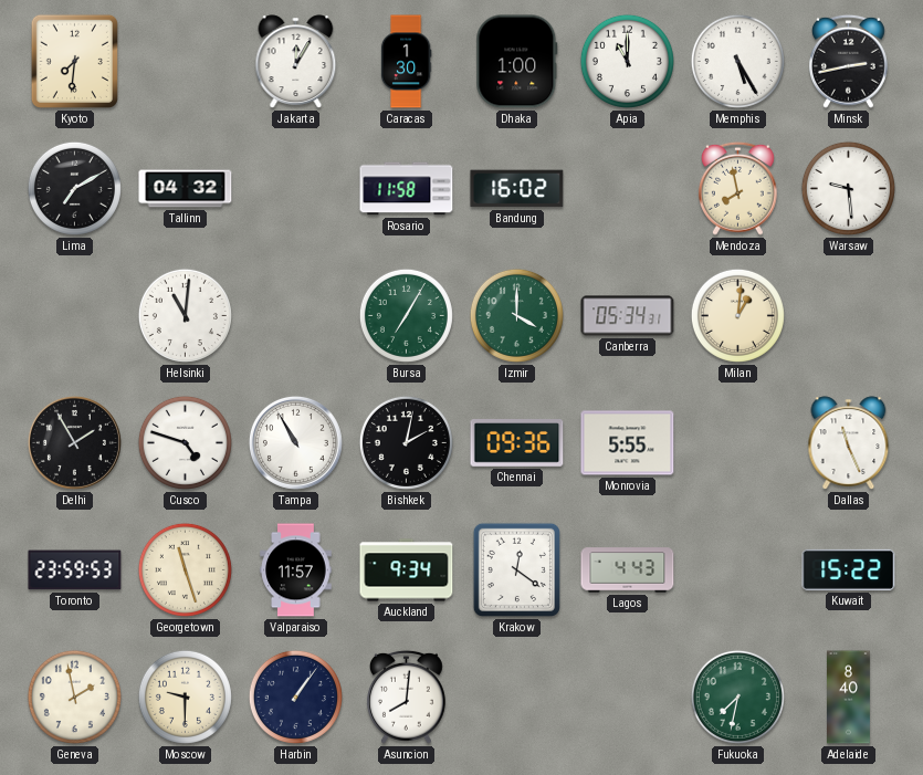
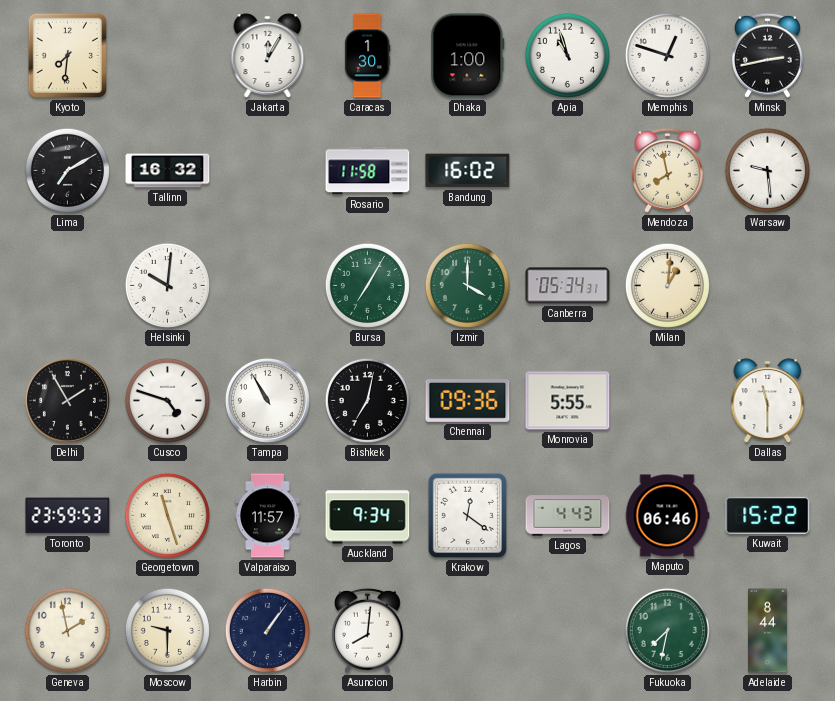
Apia: 11:00 -> 10:57 (567, 55)
Memphis: 5:25 -> 12:48 (667, 55)
Tallinn: 04:32 -> 16:32 (168, 171)
Helsinki: 11:01 -> 10:01 (167, 285)
Bishkek: 2:02 -> 7:02 (367, 400)
Dallas: 11:26 -> 11:30 (768, 401)
Maputo: none -> 06:46 (667, 516)
Adelaide: 8:40 -> 8:44 (768, 631)
